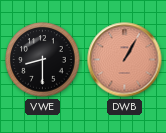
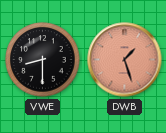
DWB: 1:05 -> 1:27 (125, 60)
